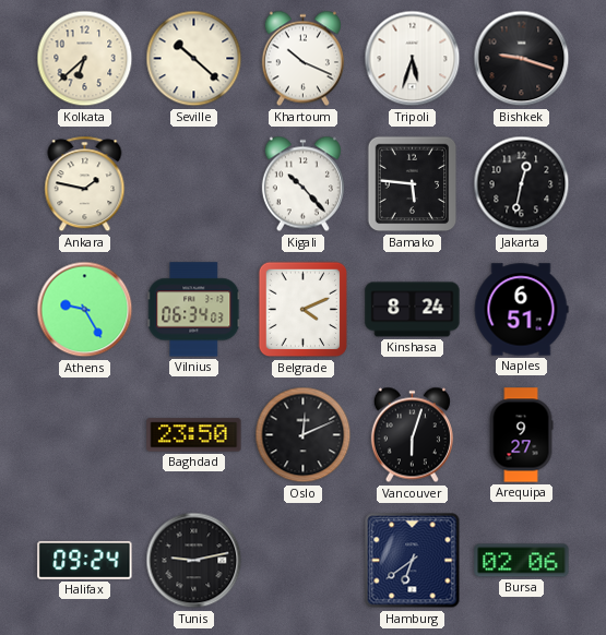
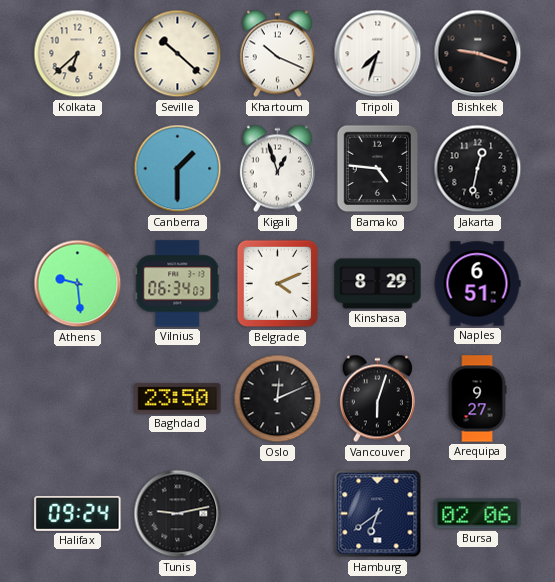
Tripoli: 5:33 -> 7:33 (378, 54)
Ankara: 1:47 -> none (85, 184)
Canberra: none -> 1:30 (178, 169)
Kigali: 10:23 -> 12:57 (277, 169)
Bamako: 5:46 -> 4:46 (378, 169)
Athens: 9:25 -> 9:29 (78, 284)
Kinshasa: 8:24 -> 8:29 (378, 284)
